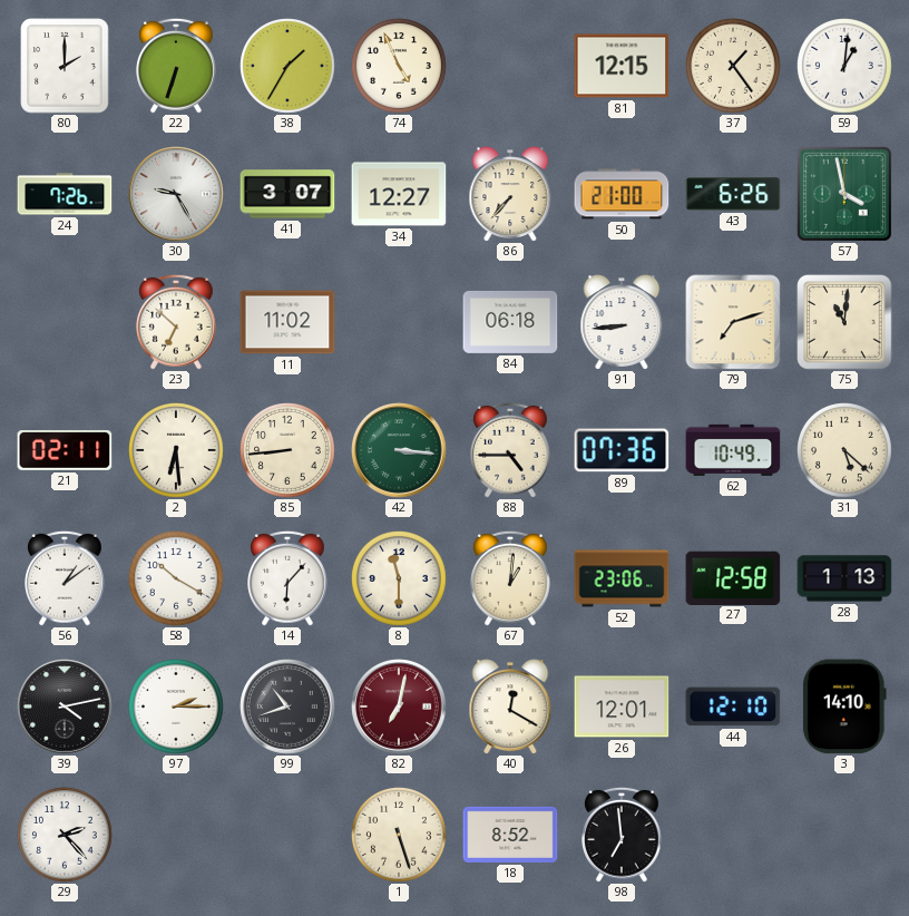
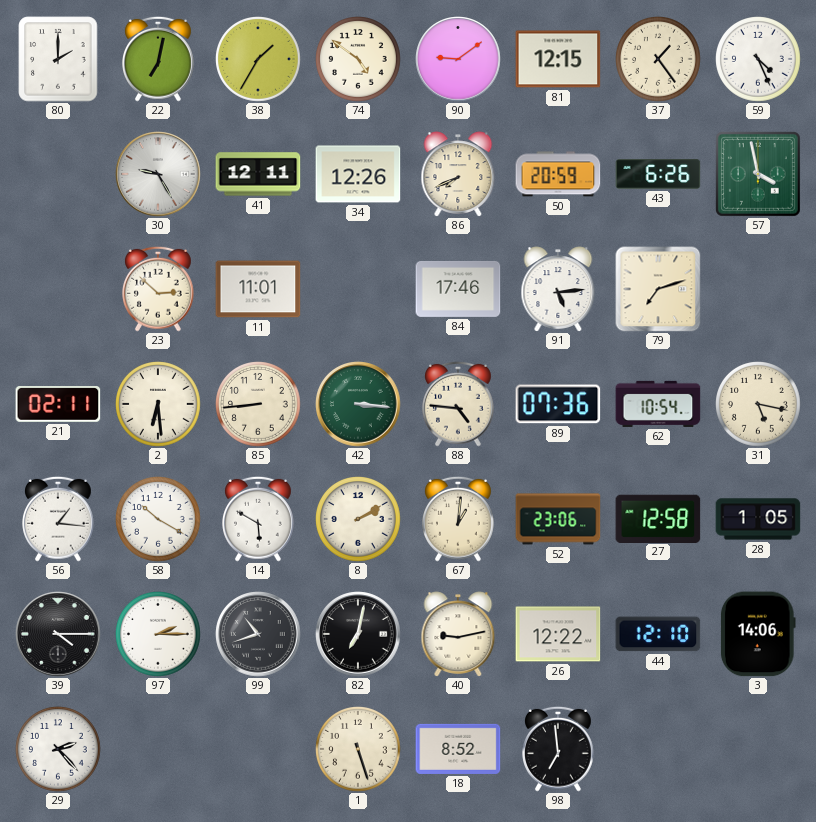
22: 6:33 -> 7:02 (159, 59)
74: 4:56 -> 4:51 (359, 60)
90: none -> 9:09 (458, 59)
59: 1:01 -> 4:26 (759, 60)
24: 7:26 -> none (65, 194)
41: 3:07 -> 12:11 (258, 174)
34: 12:27 -> 12:26 (358, 174)
86: 7:37 -> 7:41 (458, 174)
50: 21:00 -> 20:59 (558, 174)
23: 6:52 -> 2:52 (159, 289)
11: 11:02 -> 11:01 (258, 289)
84: 06:18 -> 17:46 (458, 289)
91: 8:44 -> 5:14 (558, 289)
75: 11:01 -> none (844, 322)
88: 4:45 -> 4:46 (459, 404)
62: 10:49 -> 10:54 (658, 404)
31: 5:22 -> 5:17 (759, 405)
56: 1:09 -> 1:16 (59, 519)
14: 6:07 -> 5:50 (259, 519)
8: 11:30 -> 2:10 (359, 520)
28: 1:13 -> 1:05 (758, 519)
39: 4:13 -> 4:15 (58, 634)
82 dial: burgundy -> black (358, 634)
40: 12:20 -> 9:13 (458, 634)
26: 12:01 -> 12:22 (558, 634)
3: 14:10 -> 14:06 (758, 634)
